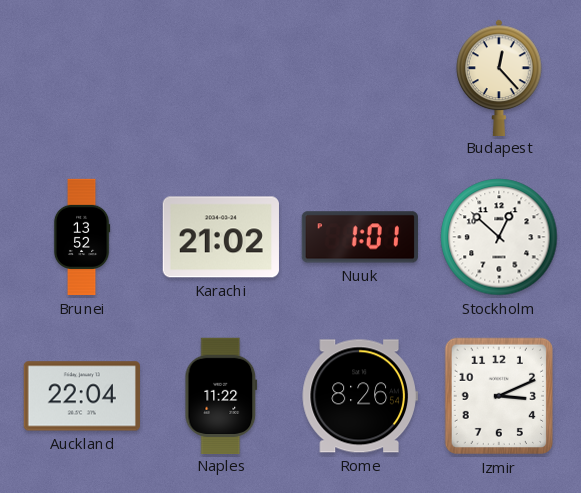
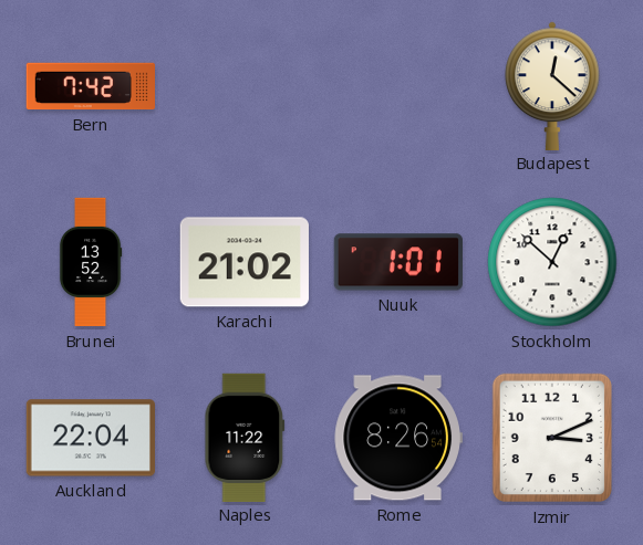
Bern: none -> 7:42 (90, 86)
Budapest: 12:23 -> 12:22 (552, 85)
